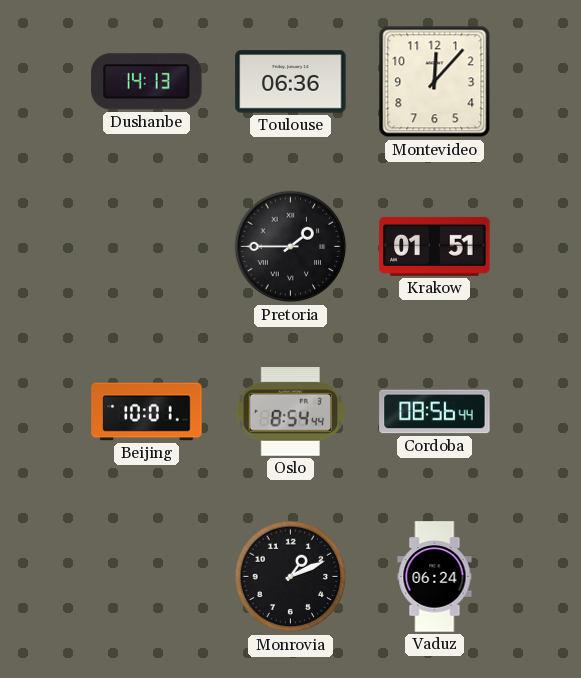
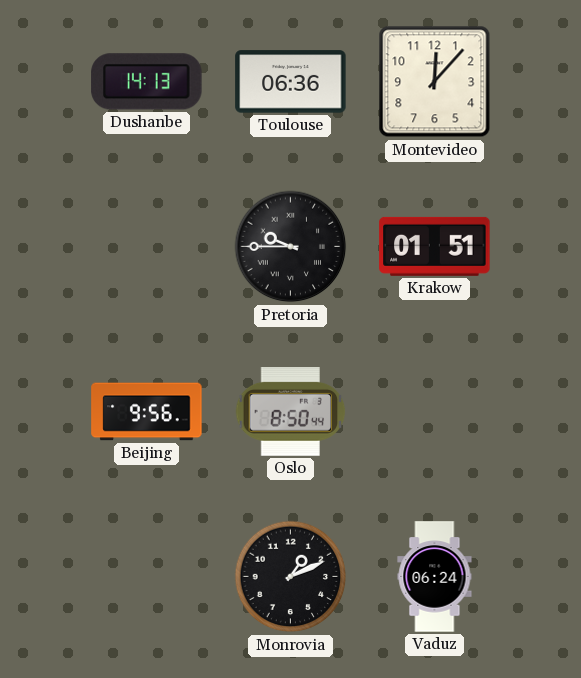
Pretoria: 1:45 -> 9:45 (291, 247)
Beijing: 10:01 -> 9:56 (147, 412)
Oslo: 8:54 -> 8:50 (291, 412)
Cordoba: 08:56 -> none (435, 412)
